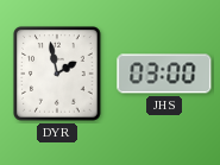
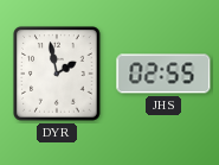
JHS: 03:00 -> 02:55 (163, 74)
